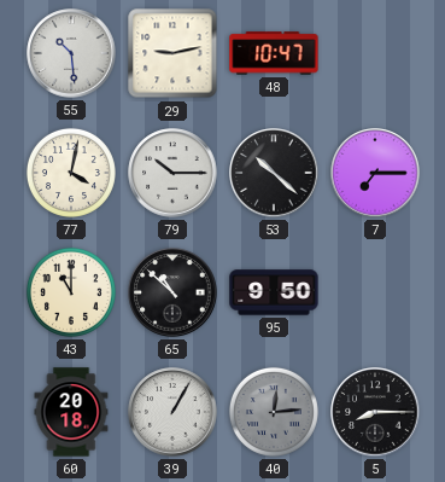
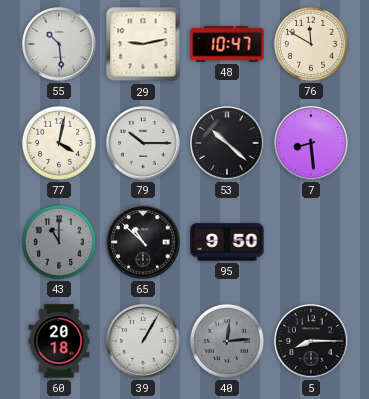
76: none -> 11:50 (311, 44)
7: 7:15 -> 8:29 (311, 143)
43 dial: cream -> grey (59, 242)
